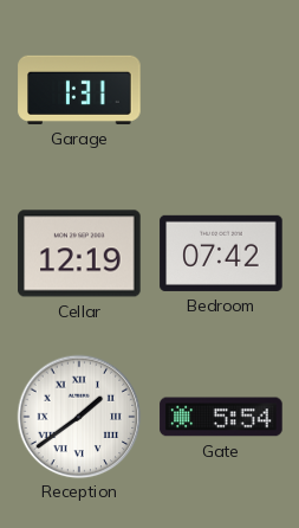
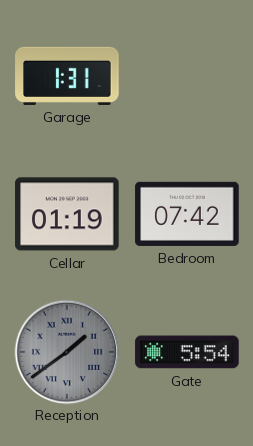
Cellar: 12:19 -> 01:19 (67, 214)
Reception dial: white -> grey (67, 352)
